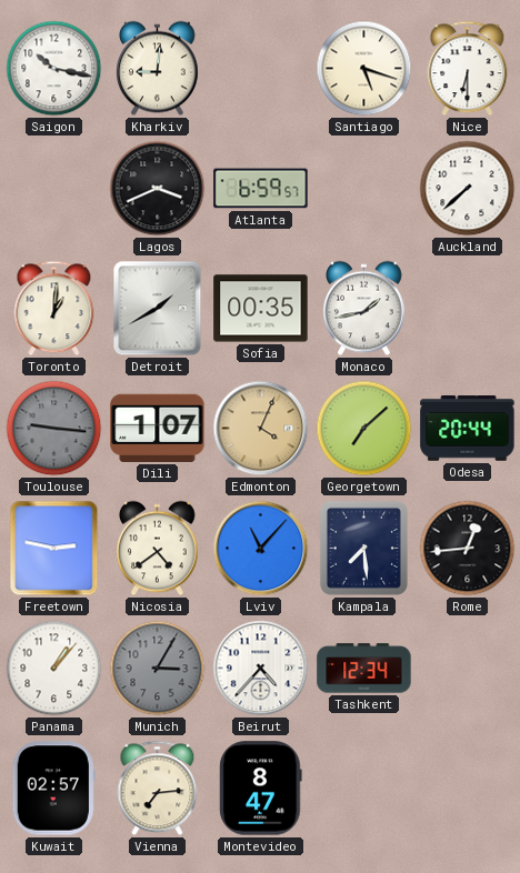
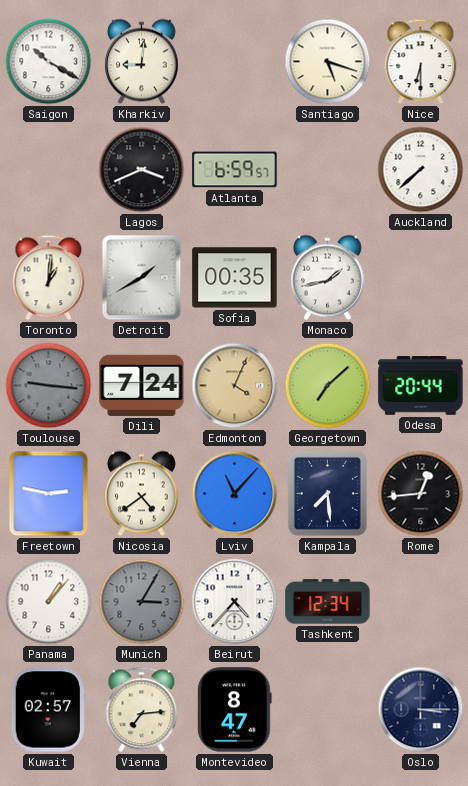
Saigon: 10:17 -> 10:20 (49, 62)
Dili: 1:07 -> 7:24 (142, 385)
Oslo: none -> 3:15 (421, 710)
